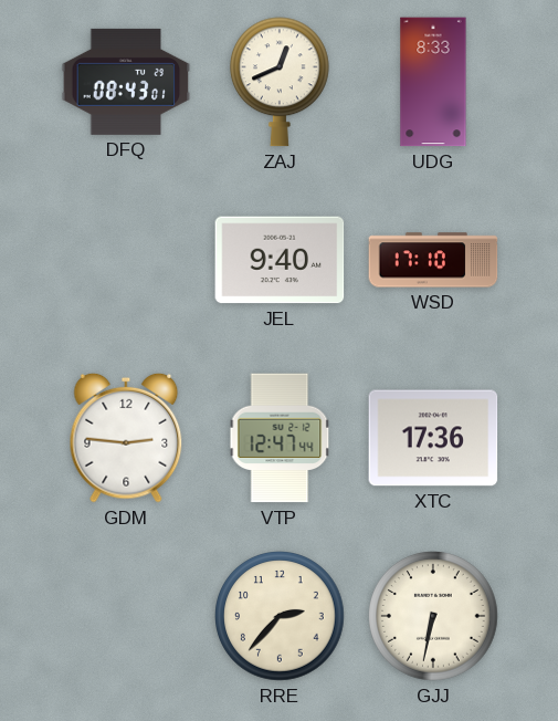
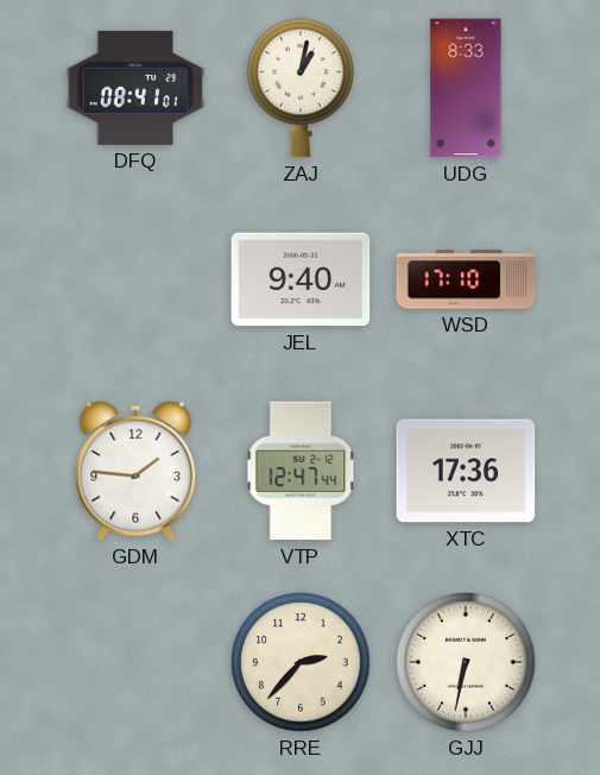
DFQ: 08:43 -> 08:41 (135, 88)
ZAJ: 12:41 -> 1:02 (302, 88)
GDM: 2:46 -> 1:46 (135, 471)
